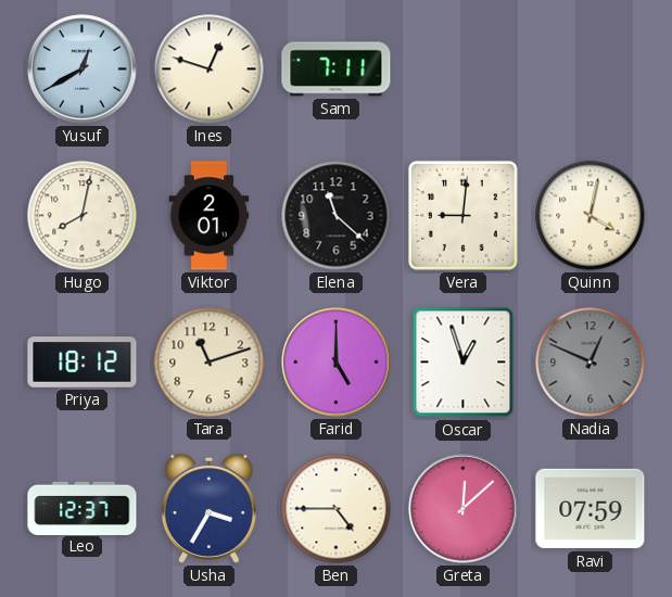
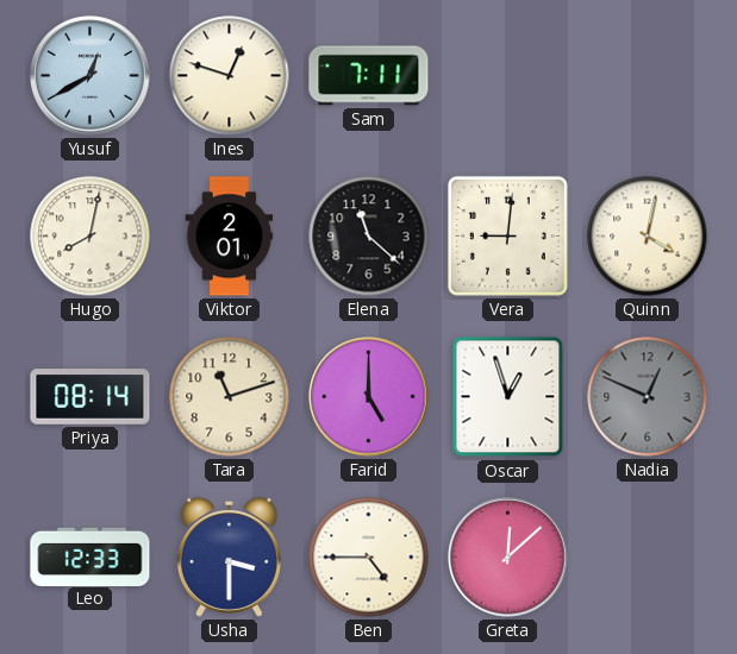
Priya: 18:12 -> 08:14 (90, 397)
Leo: 12:37 -> 12:33 (90, 556)
Usha: 3:35 -> 3:30 (229, 556)
Ravi: 07:59 -> none (591, 509)
